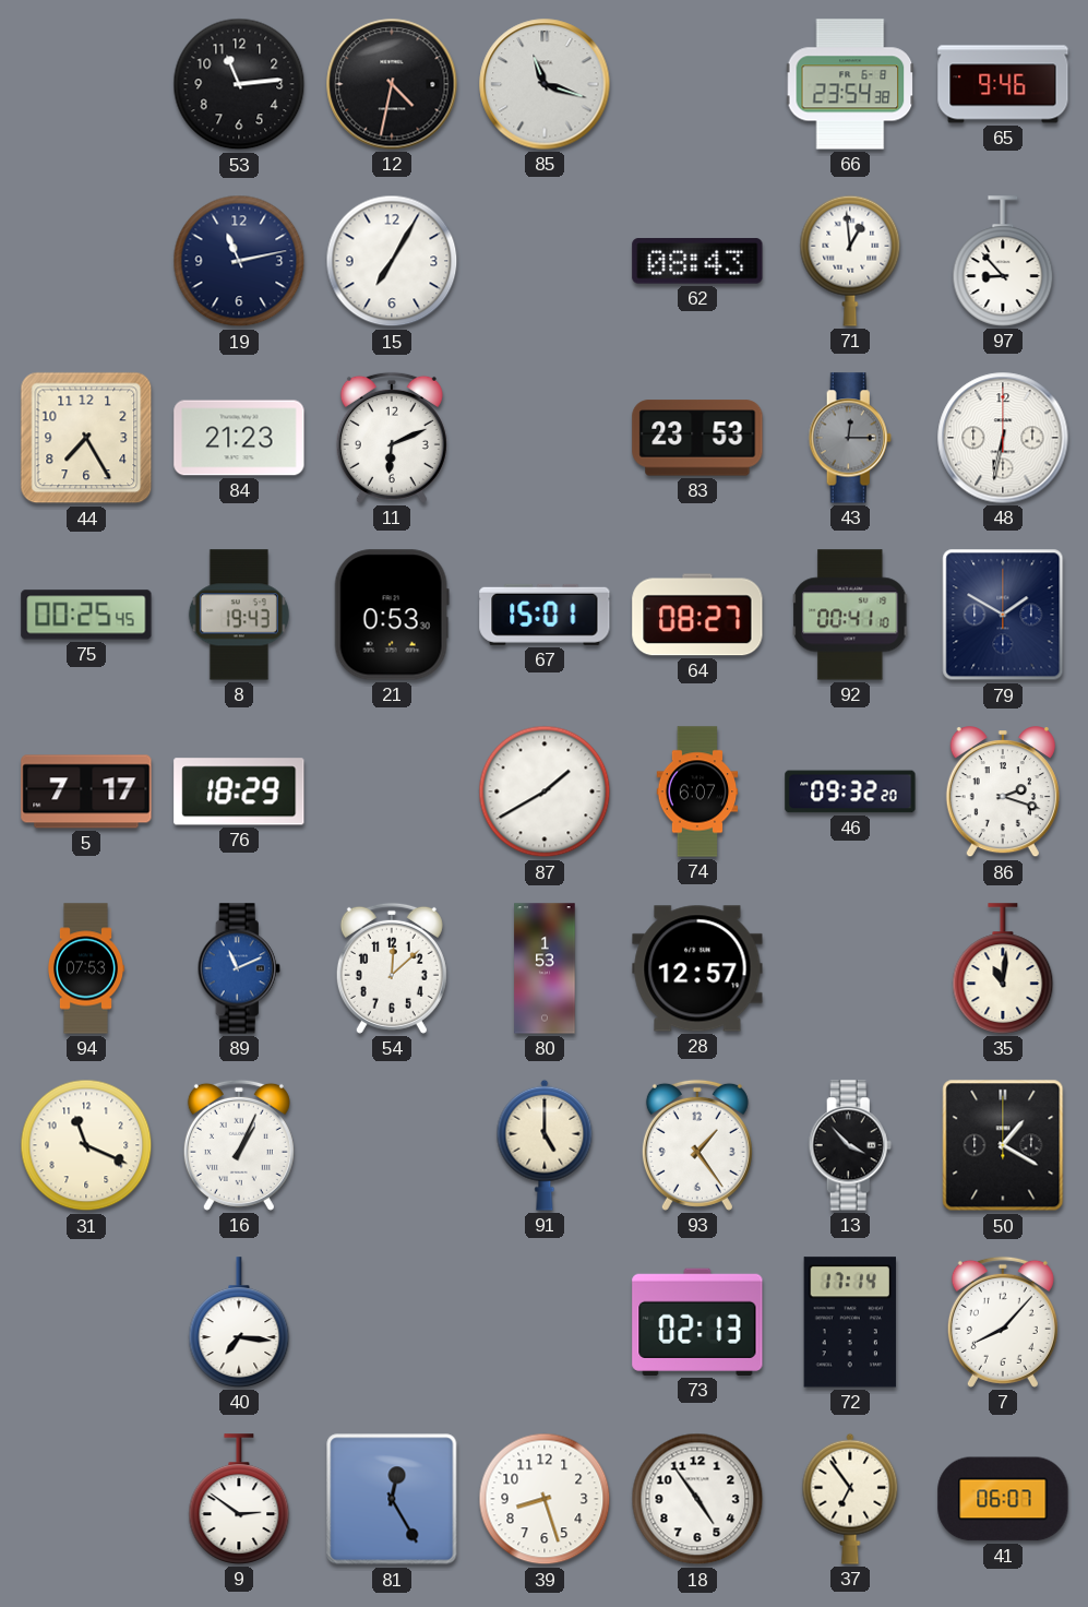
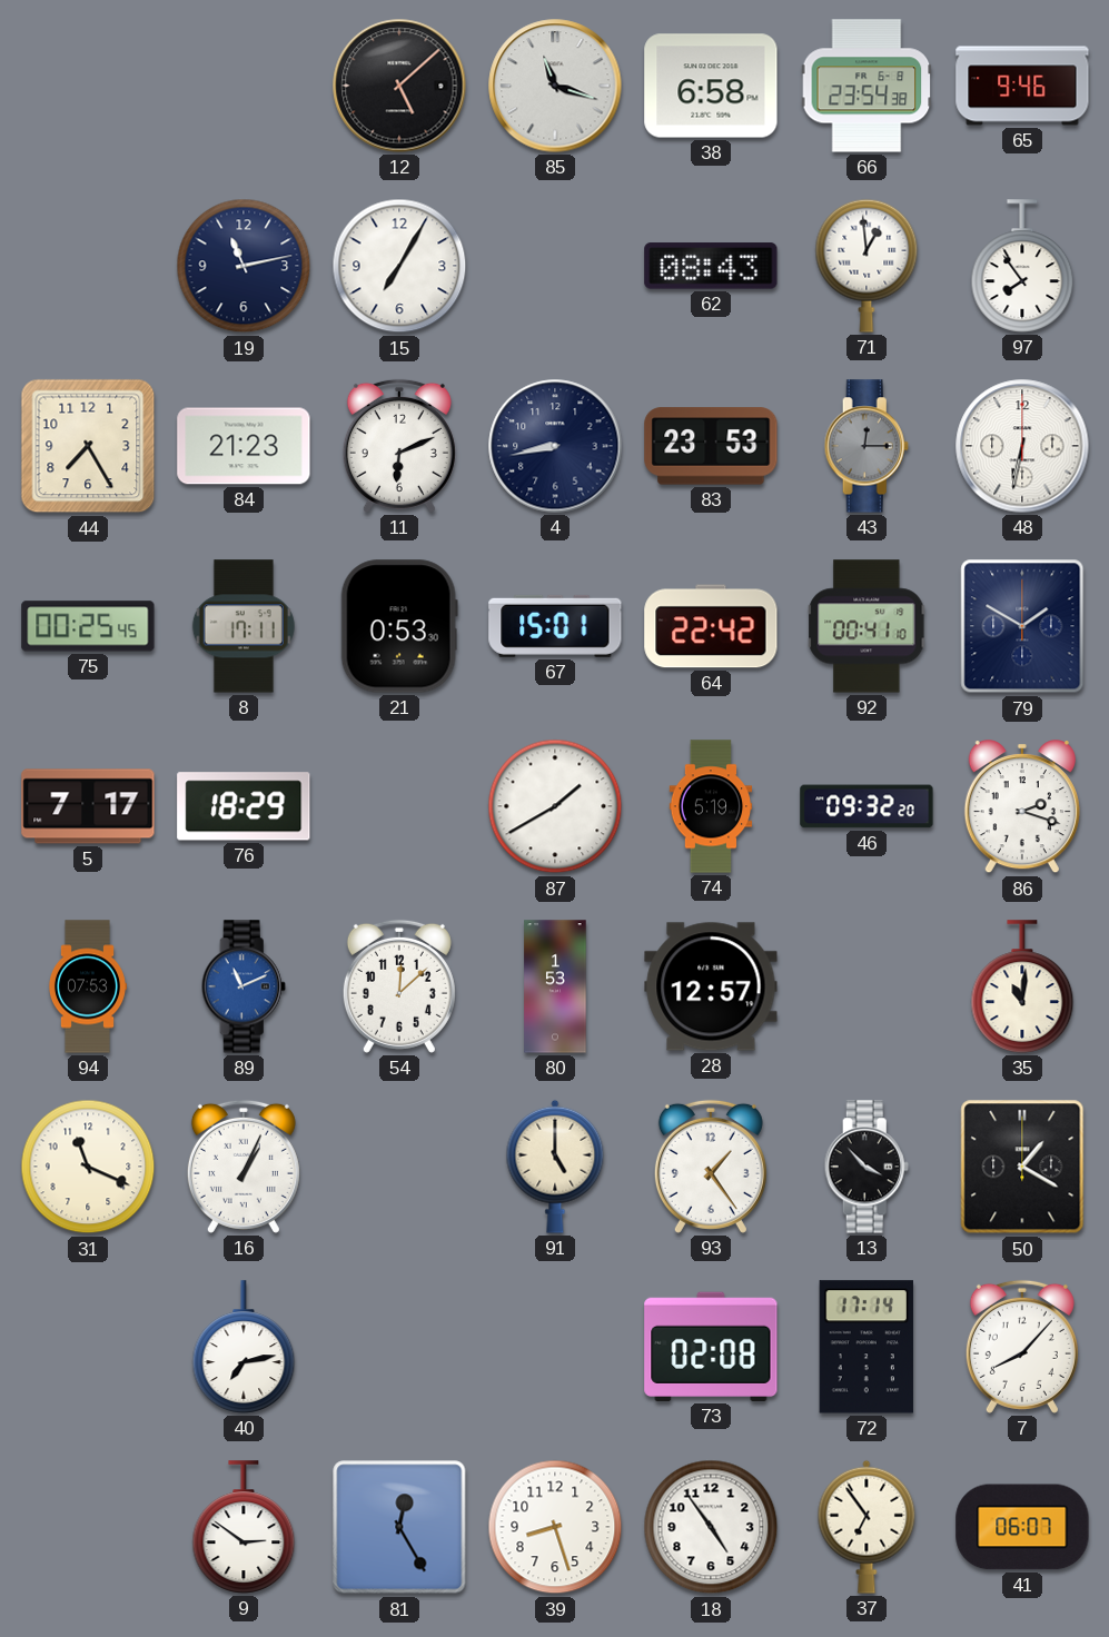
53: 11:14 -> none (239, 84)
12: 4:32 -> 5:08 (399, 86)
38: none -> 6:58 (711, 86)
97: 8:53 -> 7:54 (1022, 266)
4: none -> 8:43 (555, 446)
8: 19:43 -> 17:11 (244, 626)
64: 08:27 -> 22:42 (711, 626)
74: 6:07 -> 5:19 (711, 806)
40: 7:16 -> 7:13 (244, 1347)
73: 02:13 -> 02:08 (711, 1347)
